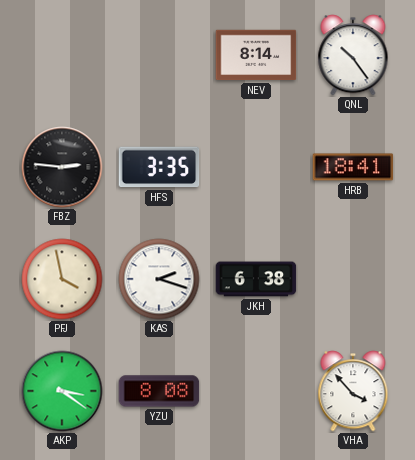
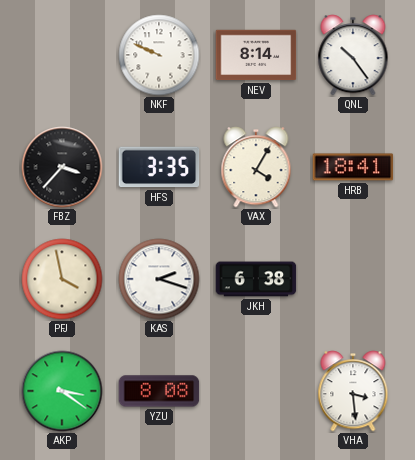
NKF: none -> 9:49 (159, 55)
FBZ: 2:46 -> 3:37 (62, 167)
VAX: none -> 4:05 (256, 167)
VHA: 3:53 -> 3:29 (353, 391)
